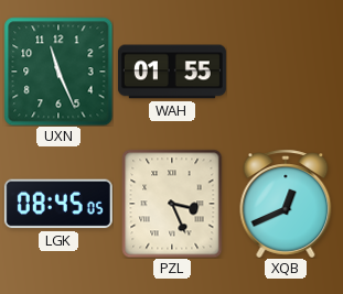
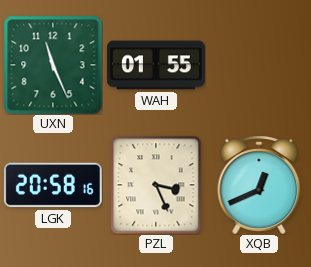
LGK: 08:45 -> 20:58 (53, 185)
